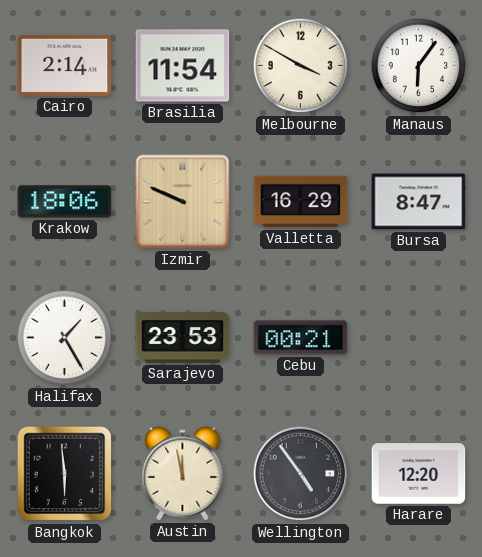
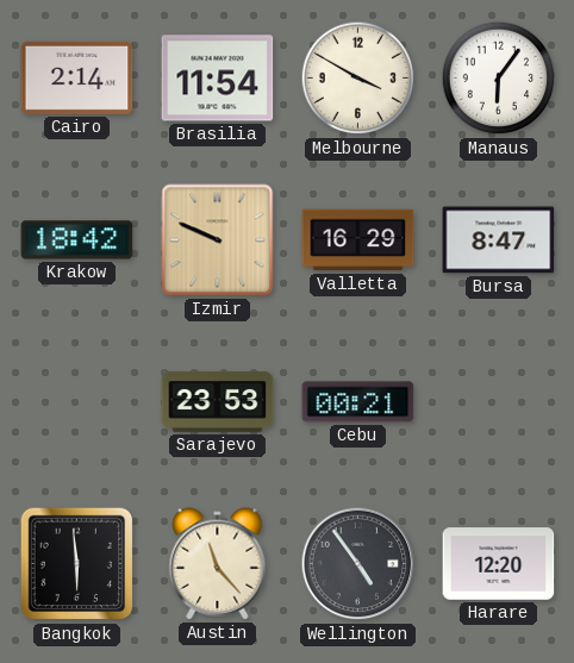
Krakow: 18:06 -> 18:42 (77, 240)
Halifax: 1:25 -> none (65, 338)
Austin: 11:58 -> 11:23 (218, 564)
